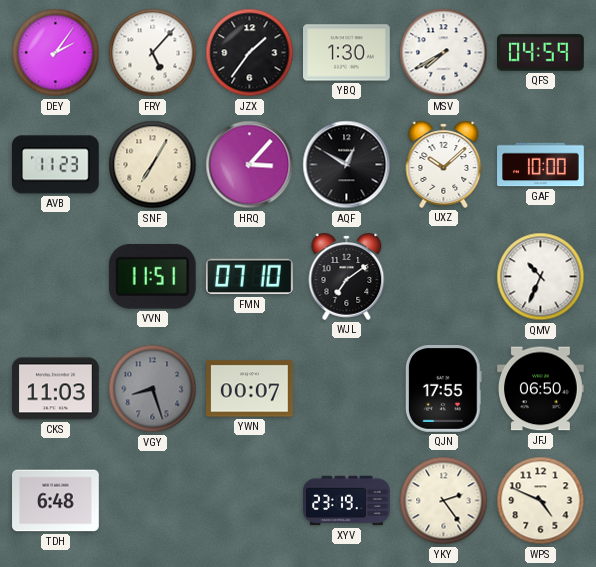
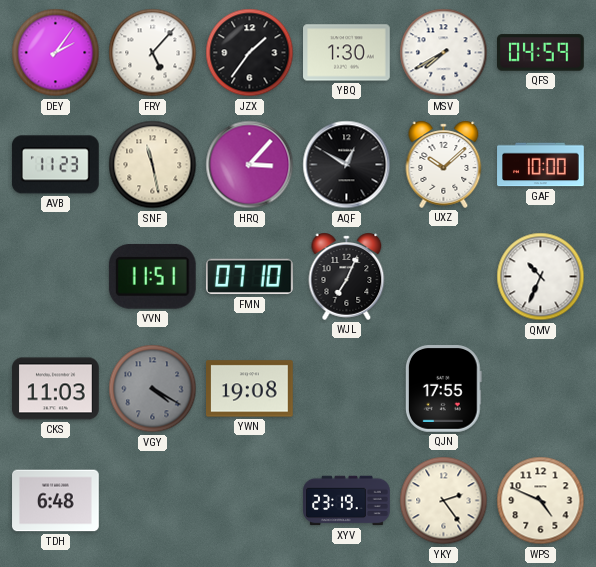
SNF: 7:05 -> 11:28 (153, 165)
WJL: 7:09 -> 7:04 (347, 276)
VGY: 8:27 -> 4:20 (153, 389)
YWN: 00:07 -> 19:08 (250, 389)
JFJ: 06:50 -> none (541, 389)
